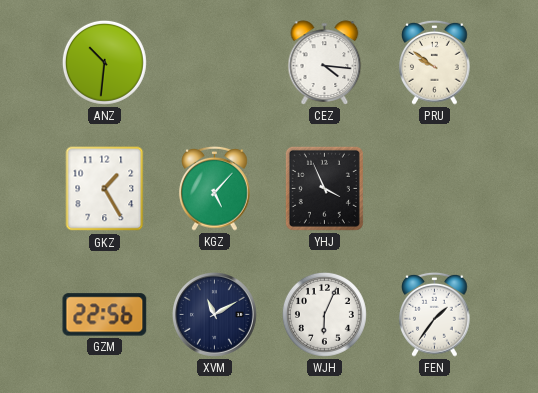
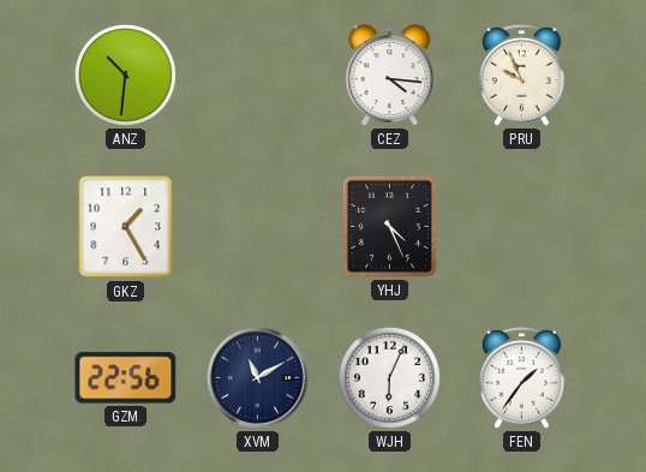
PRU: 9:51 -> 9:56 (522, 74)
KGZ: 5:07 -> none (215, 188)
YHJ: 3:56 -> 4:26 (389, 226)
